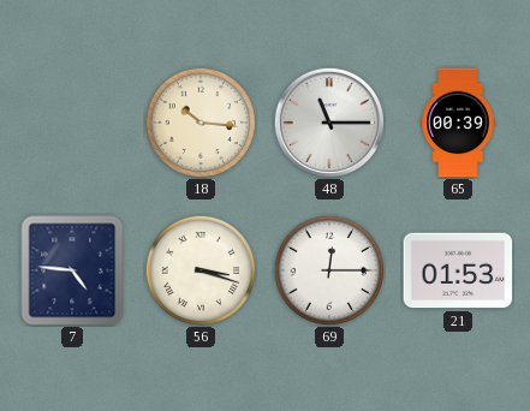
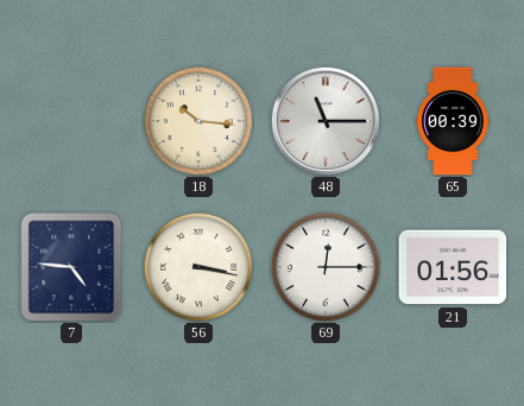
56: 3:18 -> 3:17 (198, 267)
21: 01:53 -> 01:56 (453, 267)
